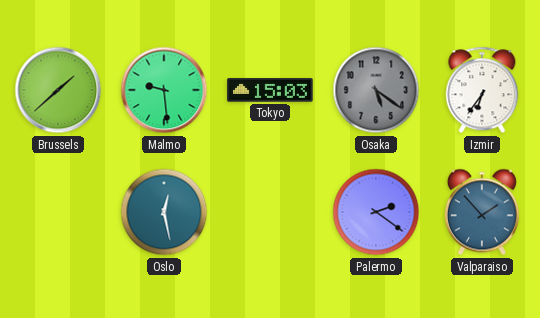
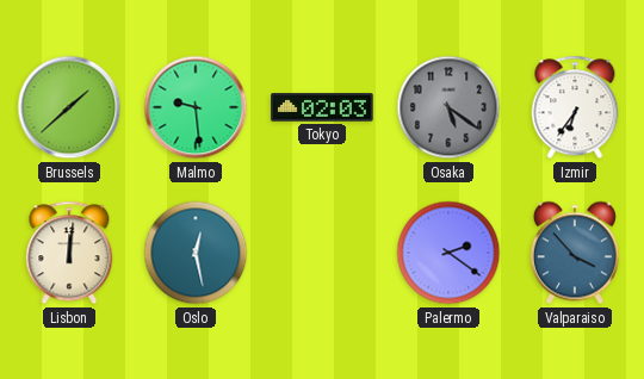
Tokyo: 15:03 -> 02:03 (322, 107)
Lisbon: none -> 12:01 (69, 253)
Valparaiso: 1:53 -> 3:53 (575, 253)
